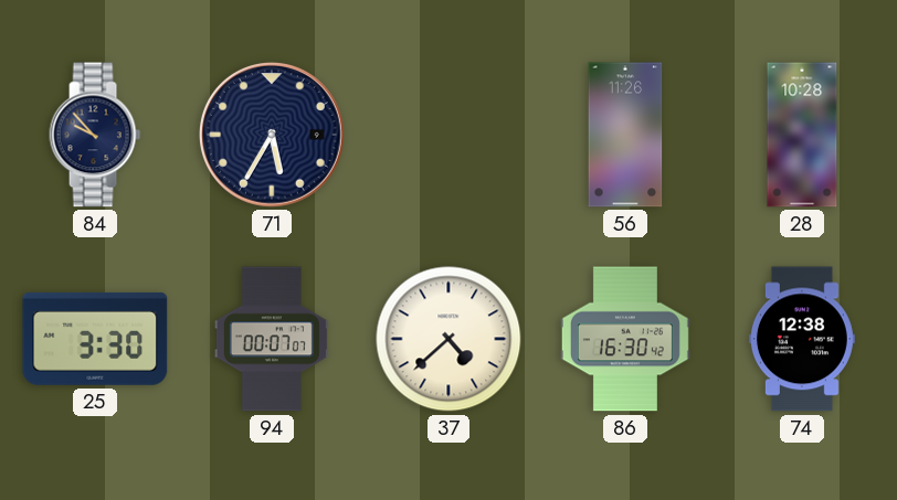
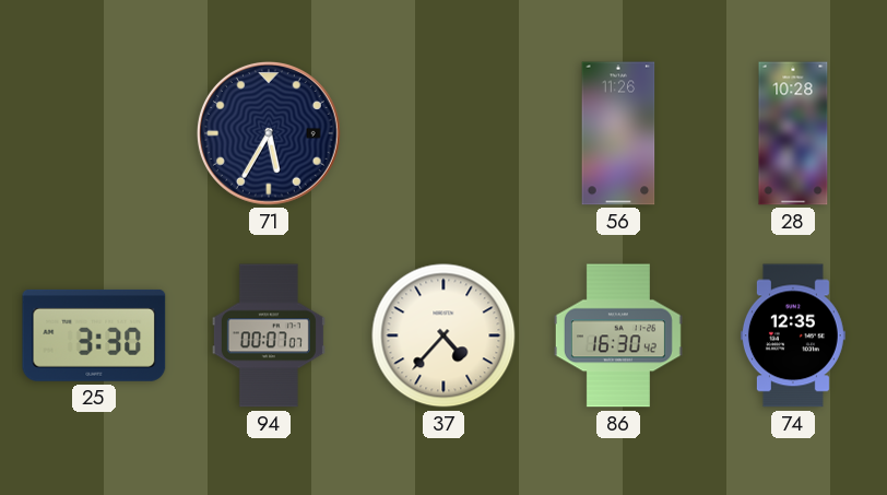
84: 9:53 -> none (95, 135)
37: 4:38 -> 4:37 (443, 335)
74: 12:38 -> 12:35 (793, 335)
